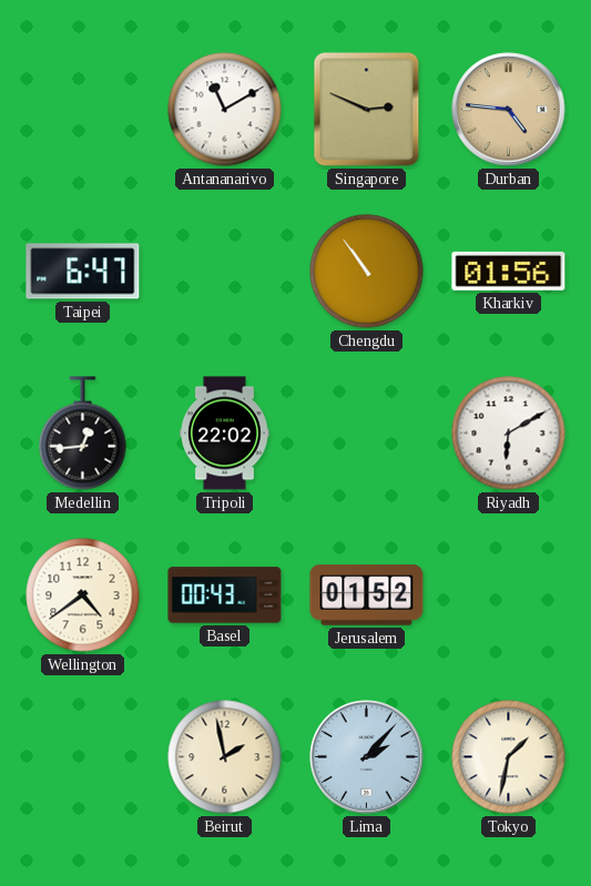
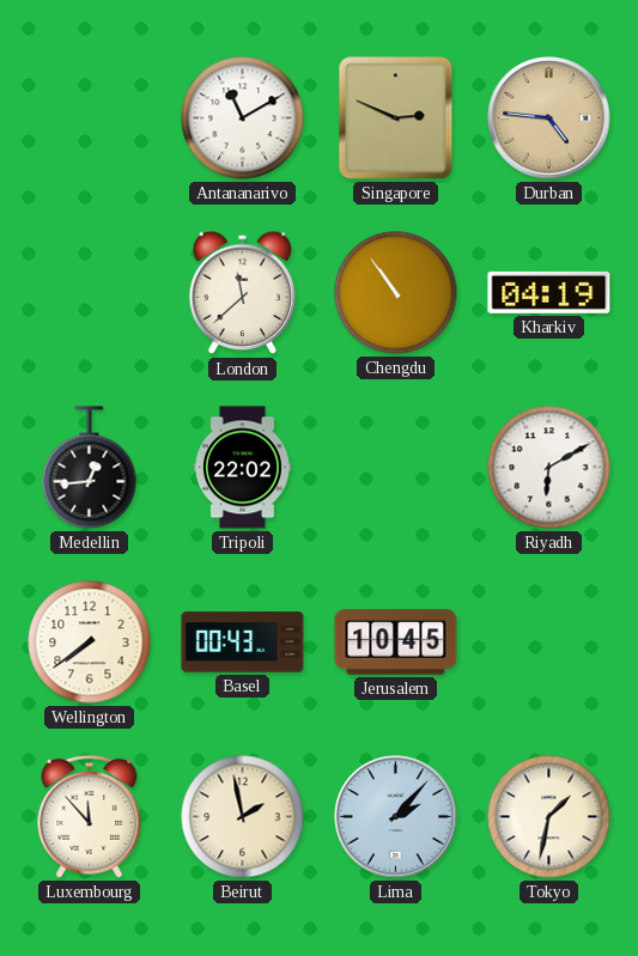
Taipei: 6:47 -> none (83, 272)
London: none -> 11:38 (243, 293)
Kharkiv: 01:56 -> 04:19 (549, 292)
Wellington: 4:39 -> 7:39 (90, 643)
Jerusalem: 01:52 -> 10:45 (396, 643)
Luxembourg: none -> 11:53 (90, 816)
